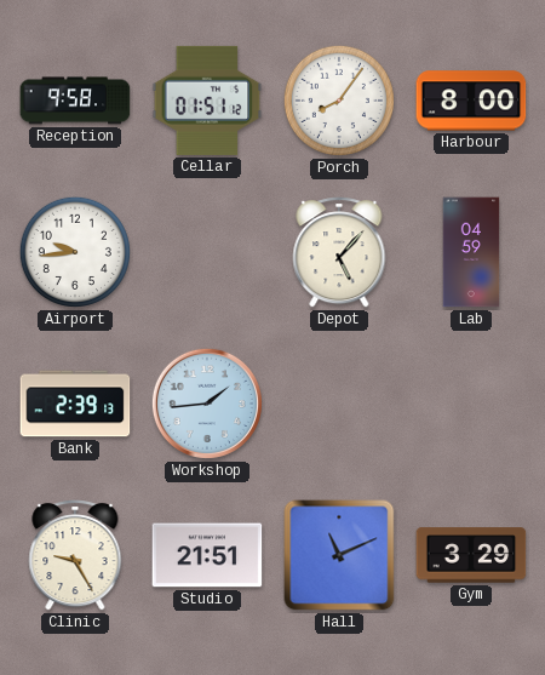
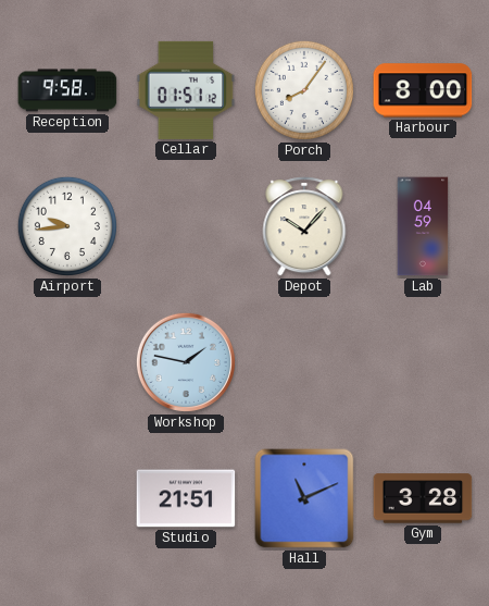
Depot: 5:07 -> 10:07 (304, 226)
Bank: 2:39 -> none (75, 404)
Workshop: 1:44 -> 1:47 (186, 362)
Clinic: 9:25 -> none (75, 555)
Gym: 3:29 -> 3:28 (423, 498)
